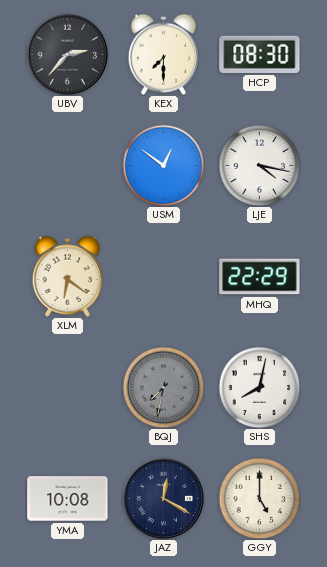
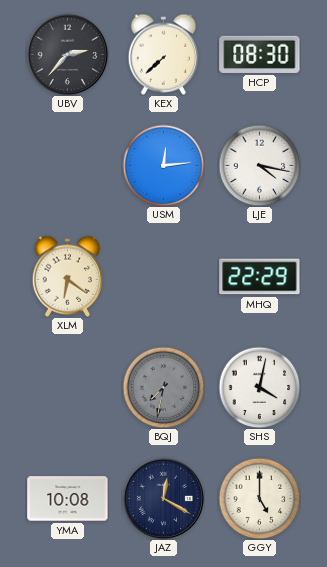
KEX: 7:30 -> 7:38 (163, 54)
USM: 12:51 -> 12:14 (163, 165)
SHS: 8:02 -> 4:02 (259, 387)
